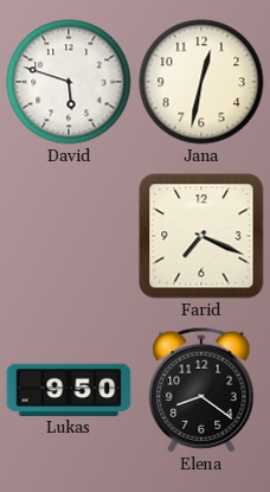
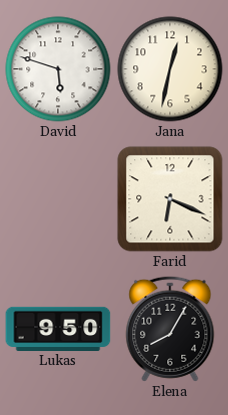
Farid: 7:19 -> 6:19 (170, 199)
Elena: 8:21 -> 8:05 (170, 329)
